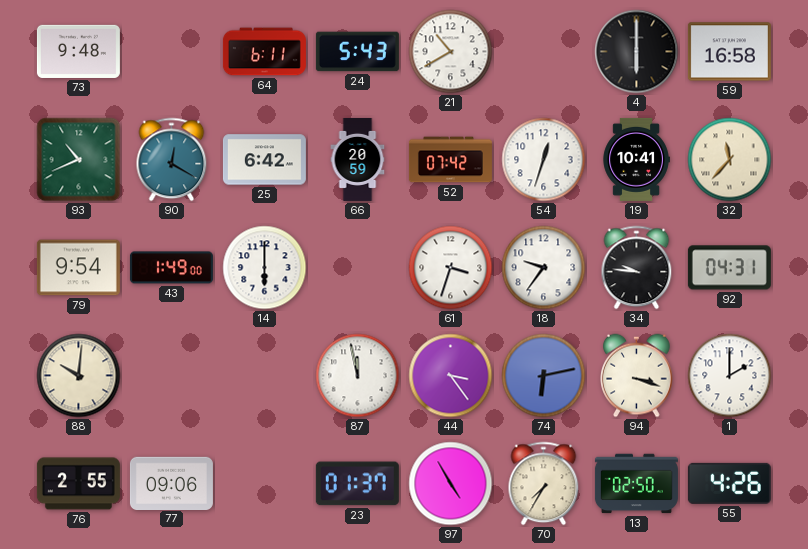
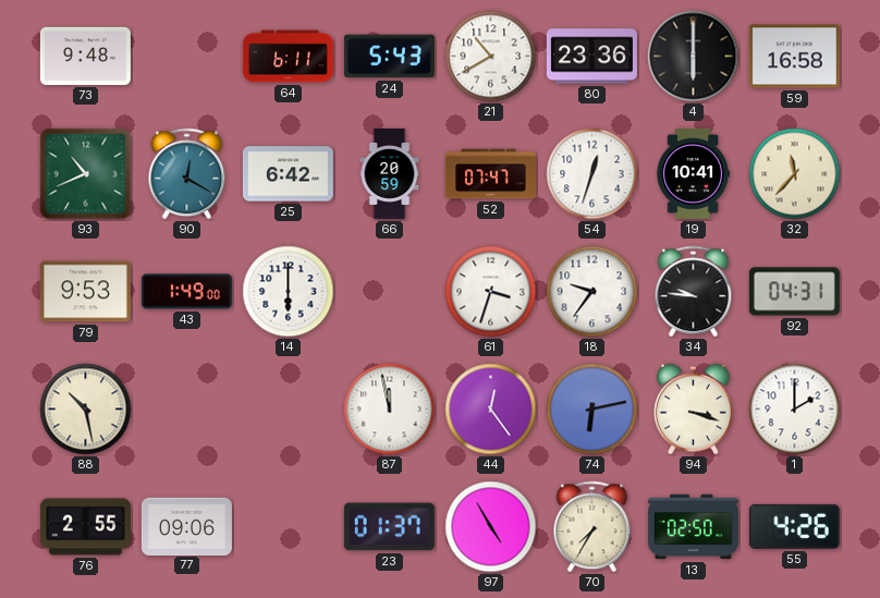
80: none -> 23:36 (591, 57)
52: 07:42 -> 07:47 (490, 174)
79: 9:54 -> 9:53 (85, 292)
88: 10:01 -> 10:28 (86, 410)
44: 3:24 -> 12:24 (491, 410)
